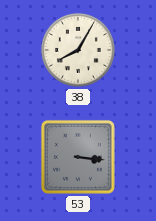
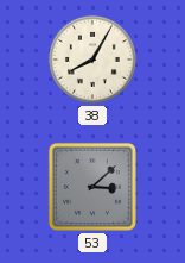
53: 3:16 -> 3:08 (92, 187)
